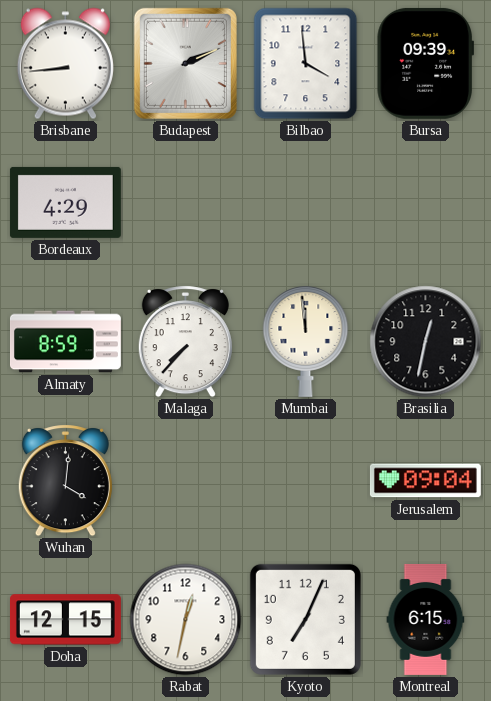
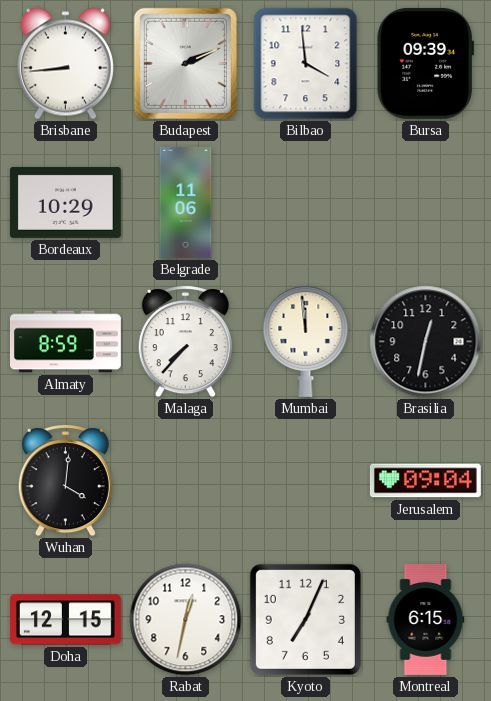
Bordeaux: 4:29 -> 10:29 (65, 202)
Belgrade: none -> 11:06 (186, 202)
